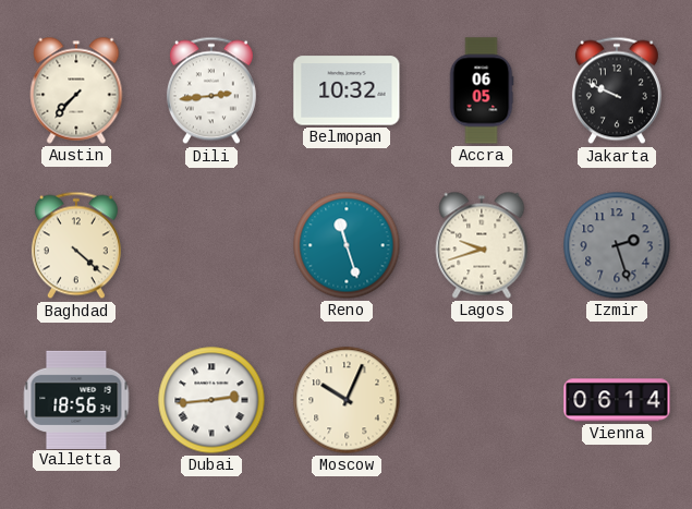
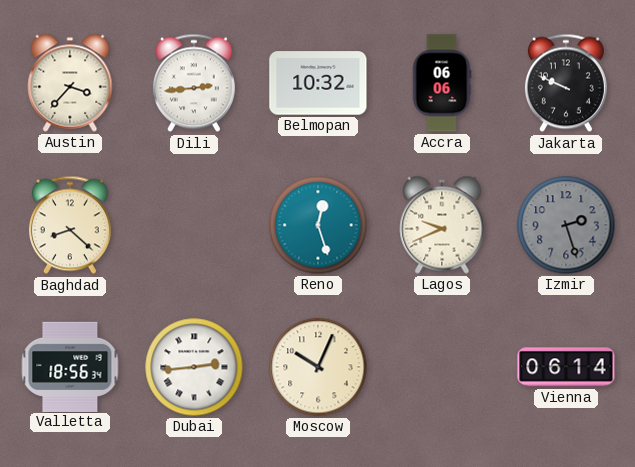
Austin: 7:37 -> 3:37 (70, 83)
Accra: 06:05 -> 06:06 (442, 83)
Baghdad: 4:22 -> 8:22 (70, 225)
Reno: 11:27 -> 12:27 (318, 225)
Lagos: 9:42 -> 9:41 (442, 225)
